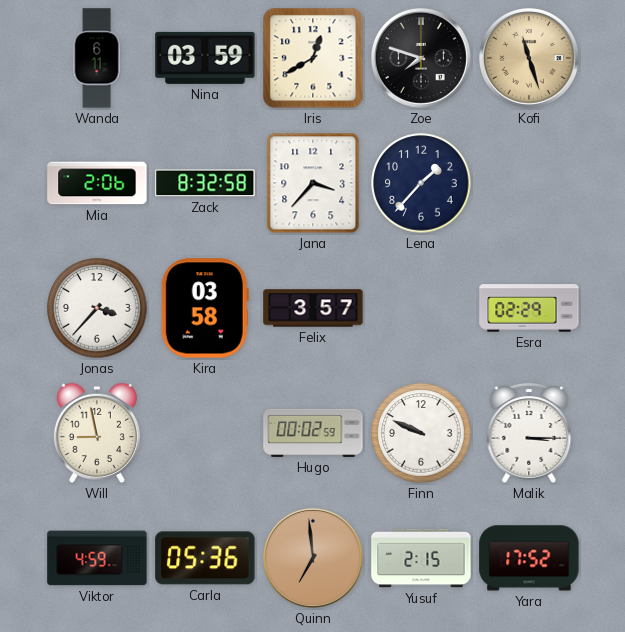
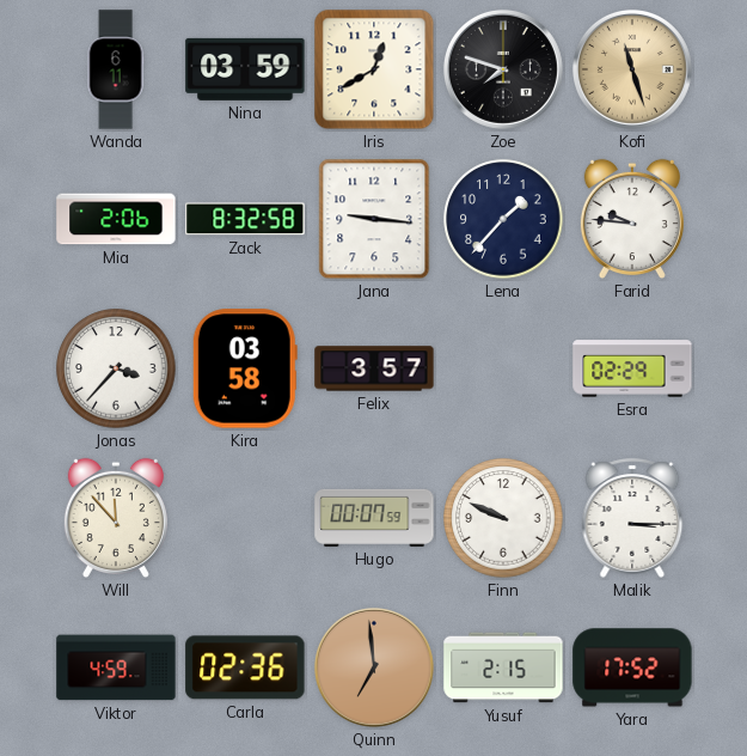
Jana: 3:37 -> 9:16 (374, 219)
Farid: none -> 9:46 (632, 219)
Will: 8:58 -> 11:53 (116, 518)
Hugo: 00:02 -> 00:07 (374, 518)
Carla: 05:36 -> 02:36 (245, 667)
